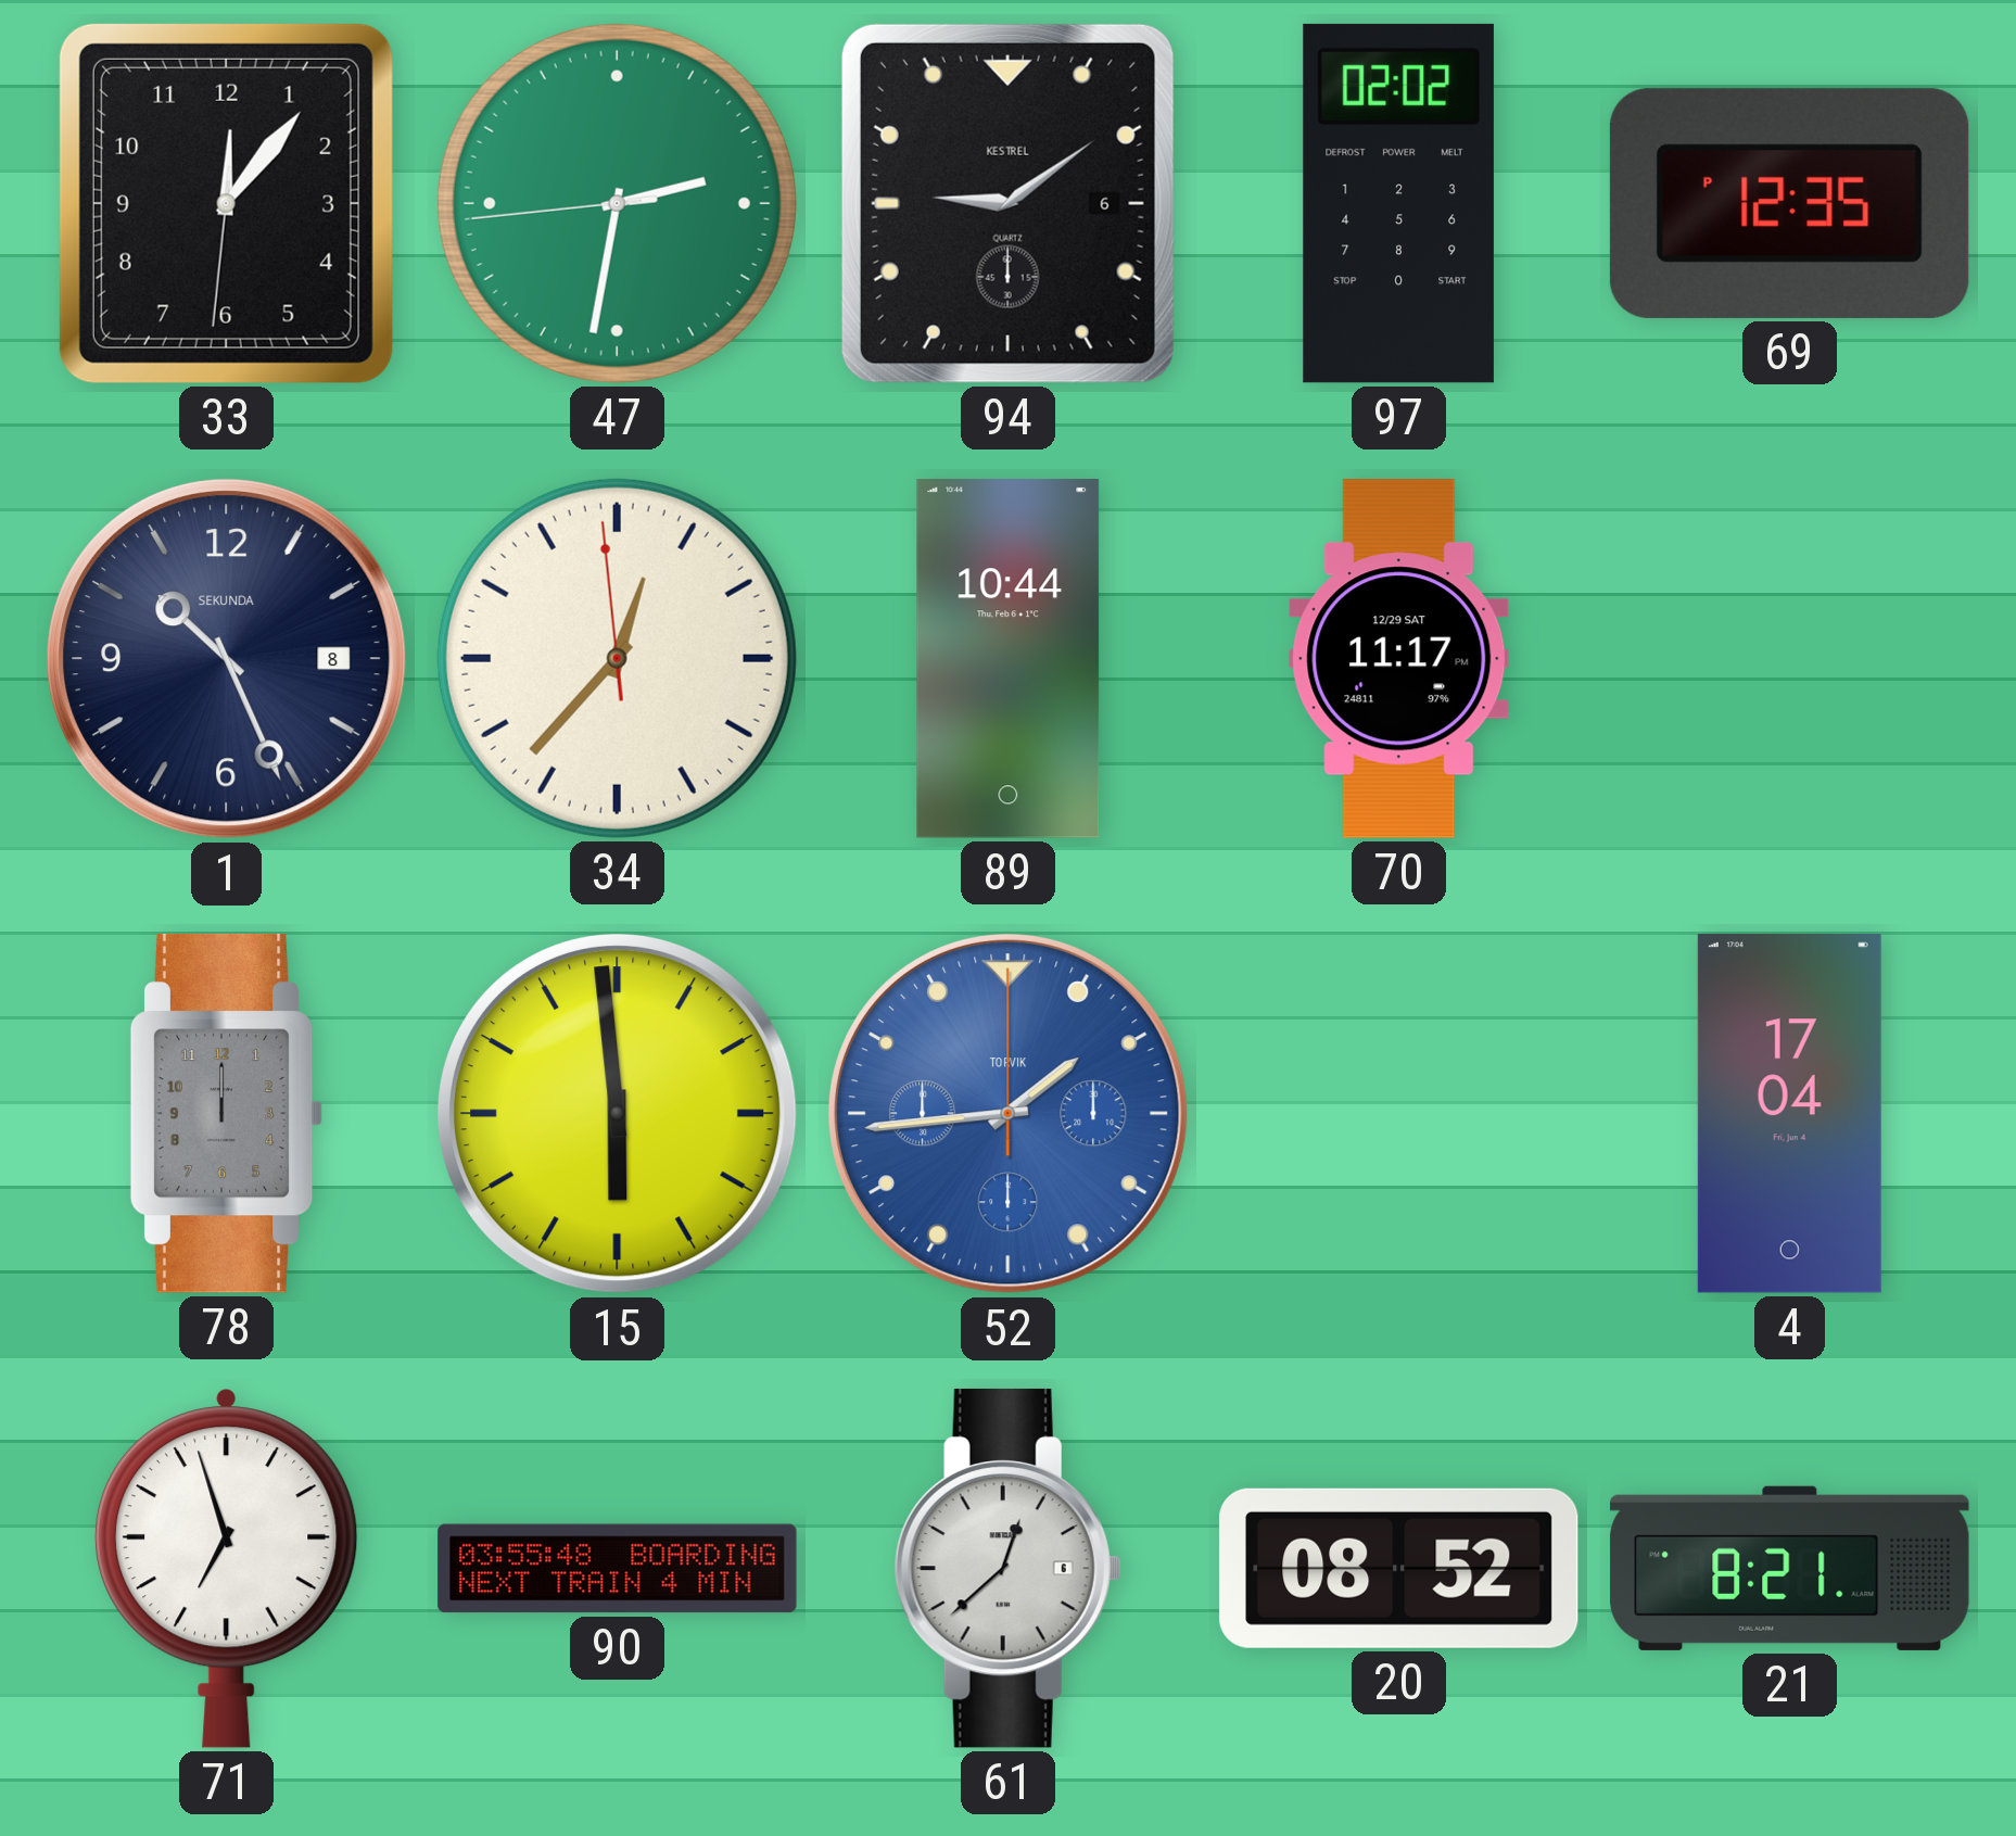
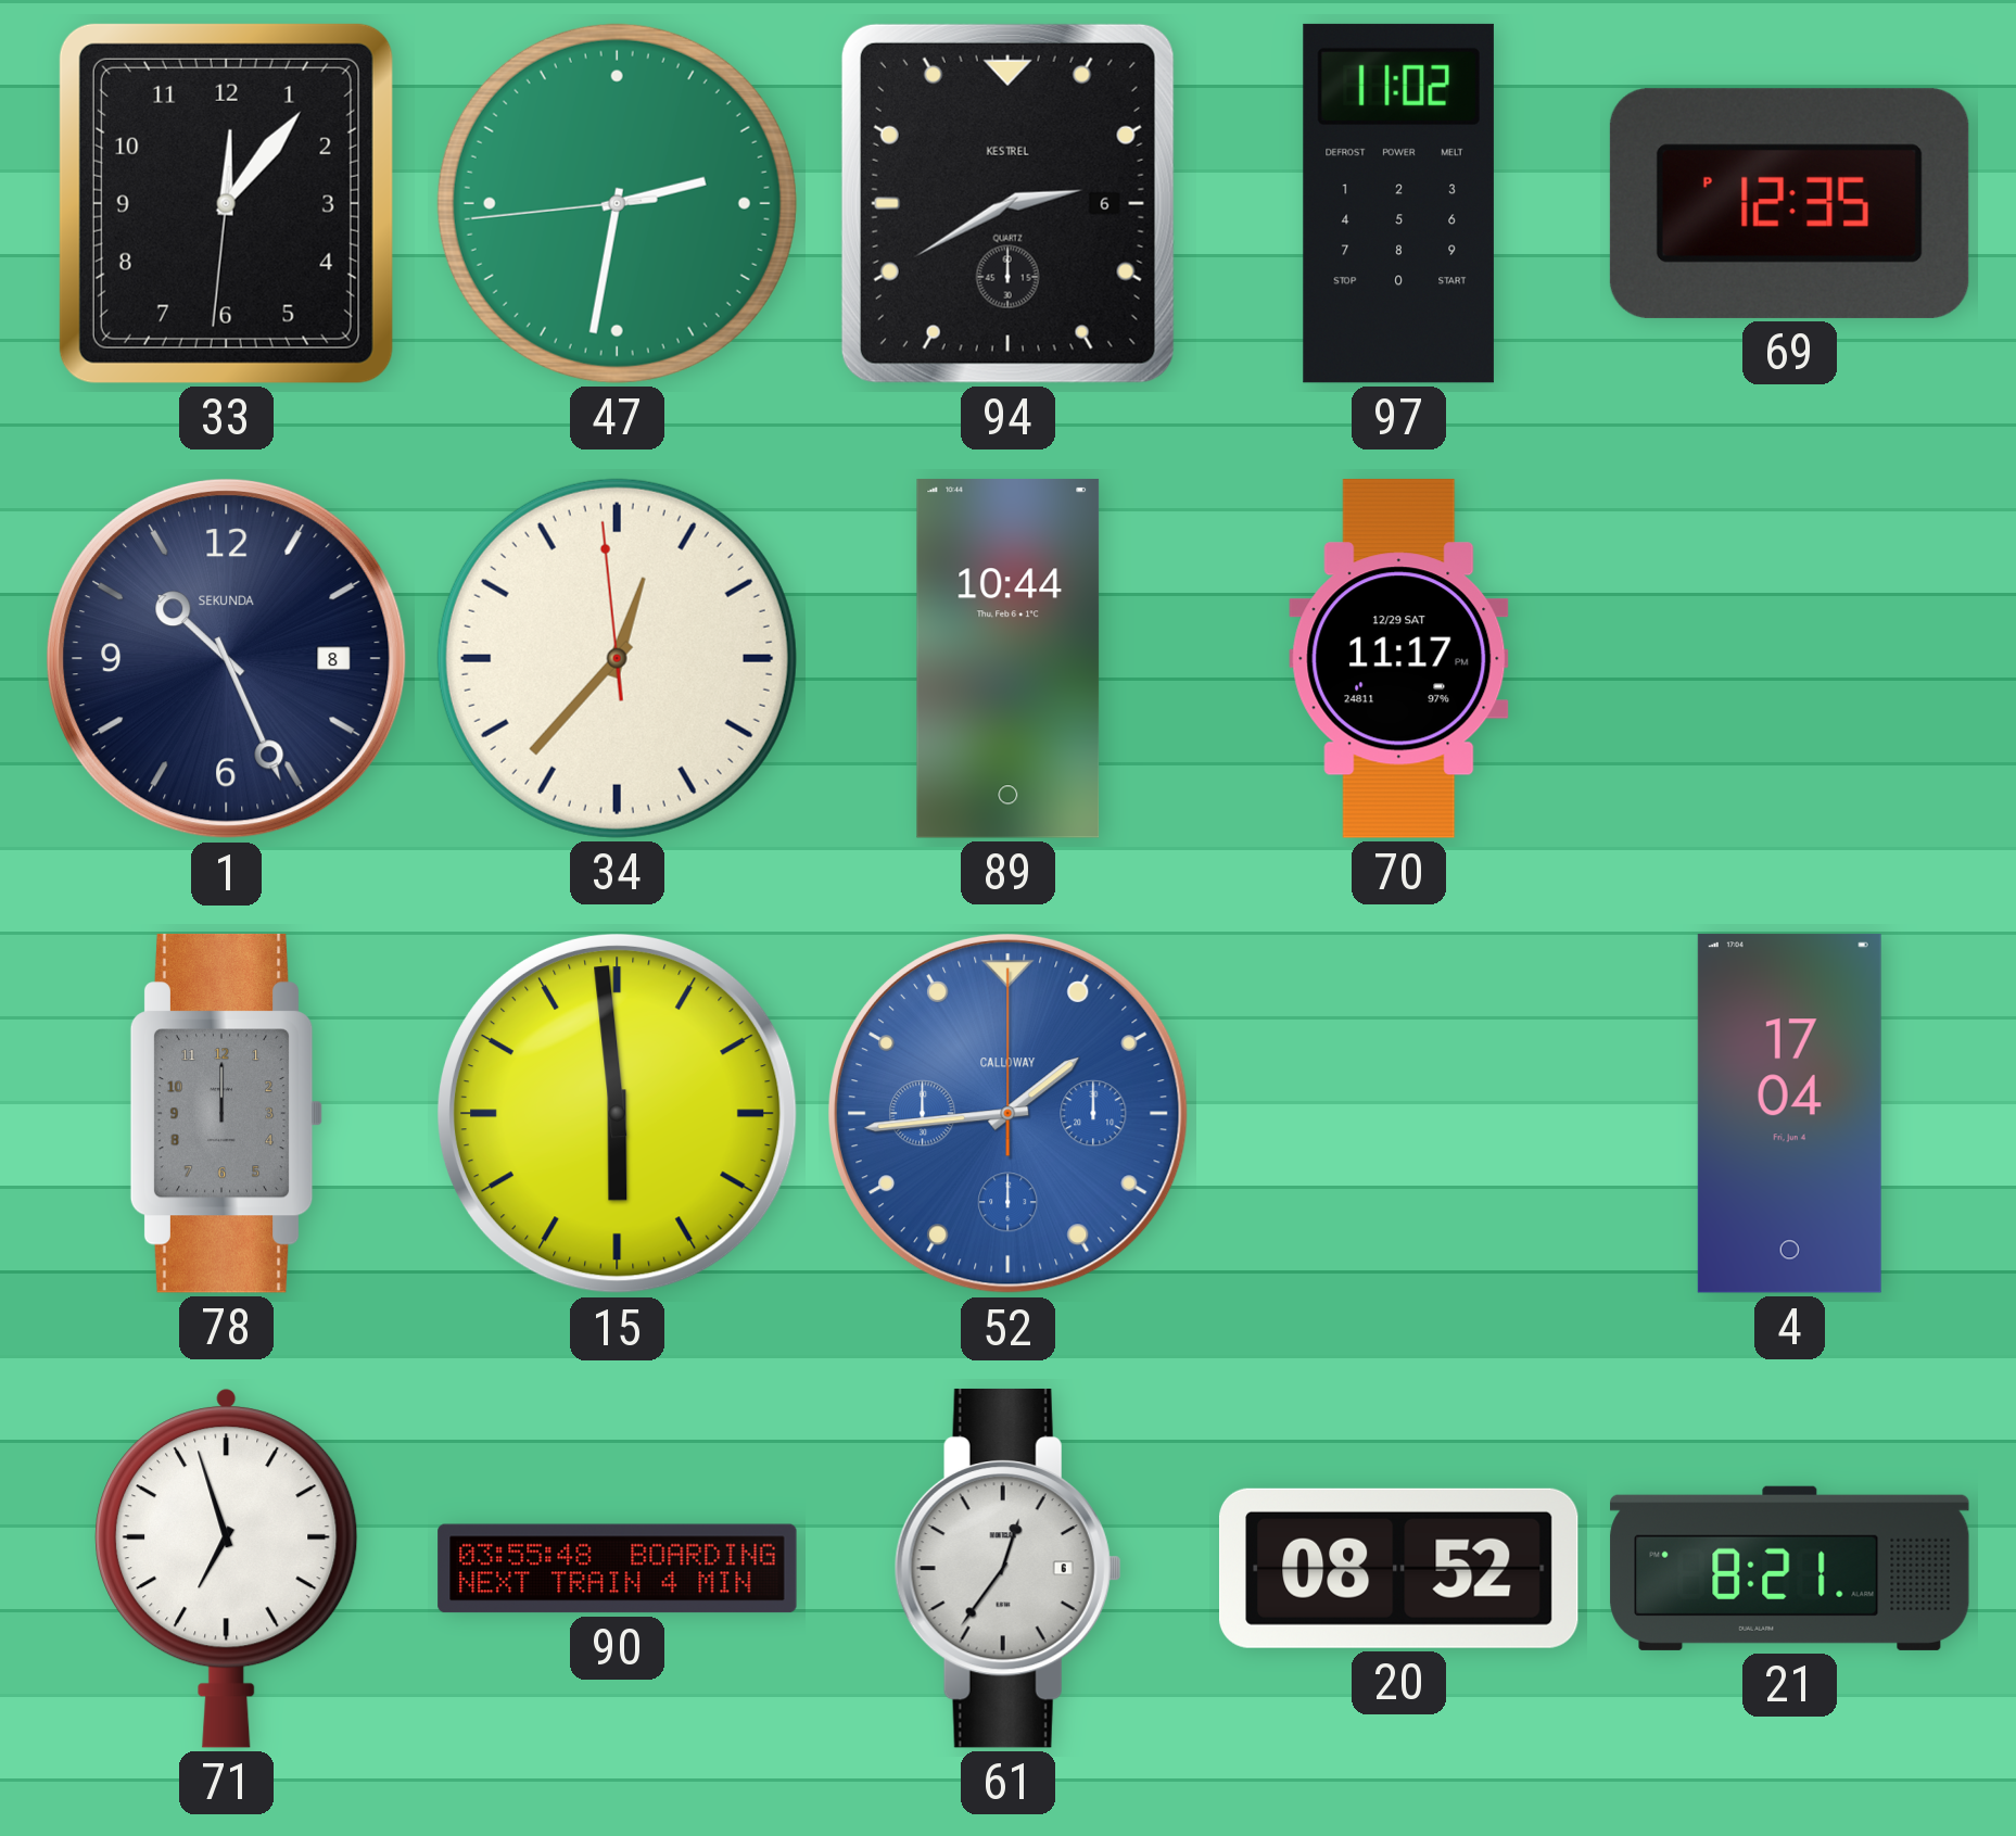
94: 9:09 -> 2:40 (1007, 203)
97: 02:02 -> 11:02 (1398, 203)
52 brand: TORVIK -> CALLOWAY (1007, 1113)
61: 12:38 -> 12:36 (1007, 1568)
